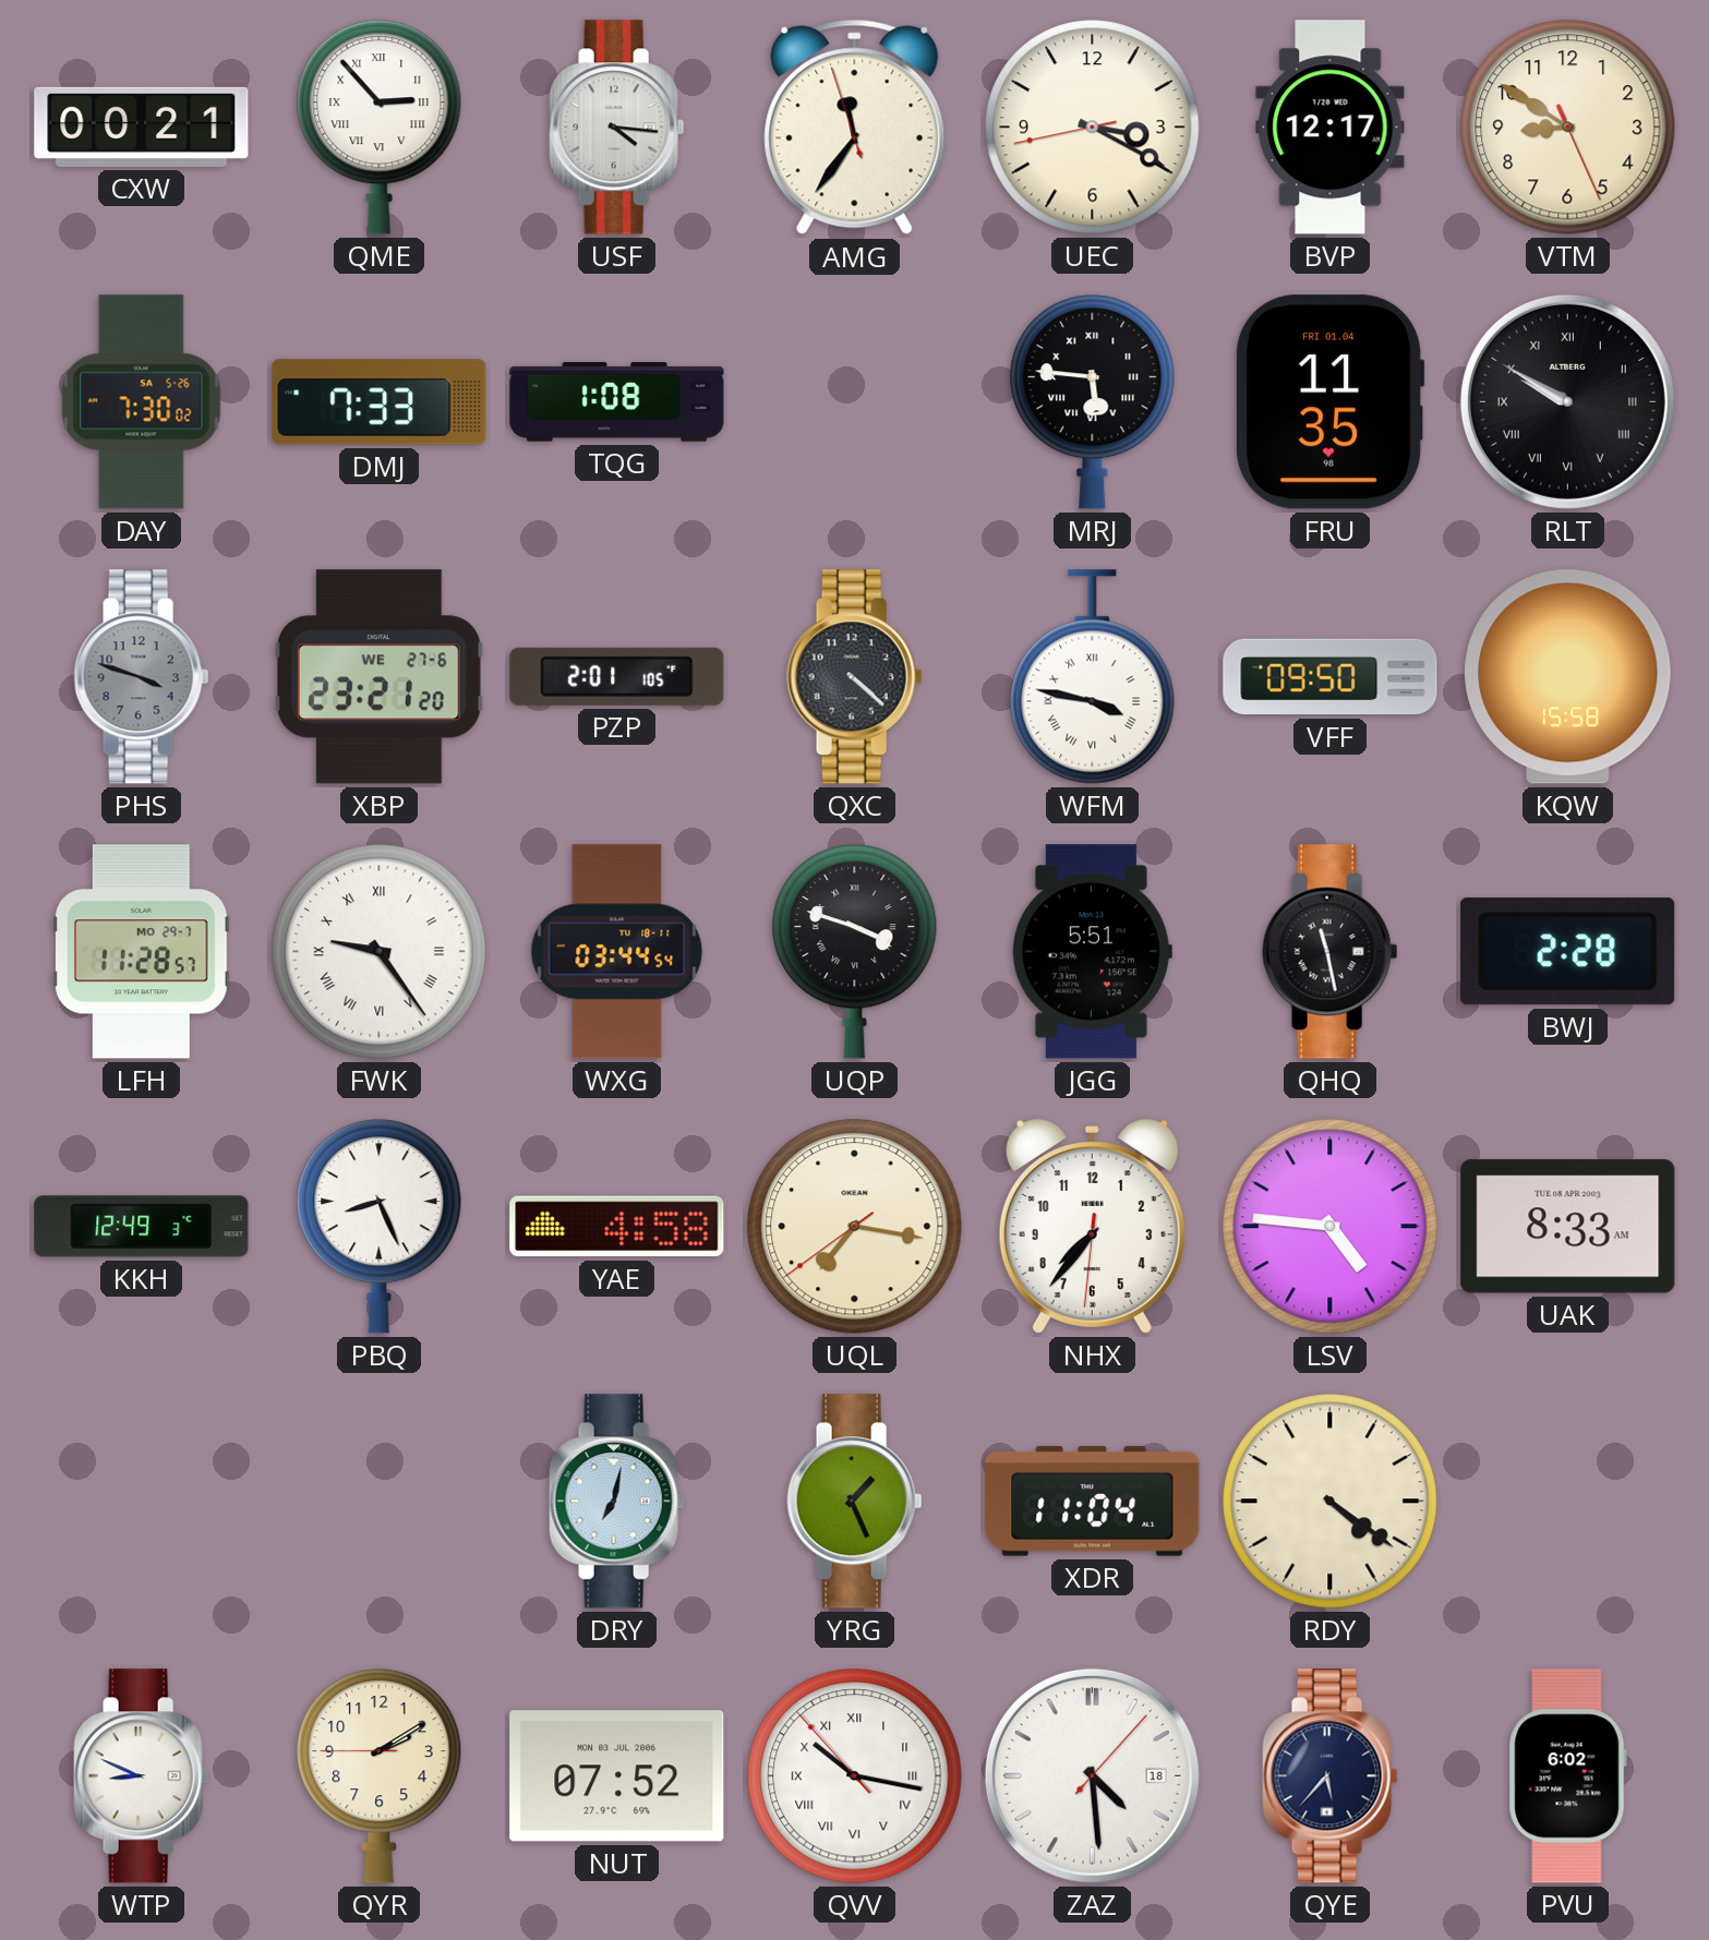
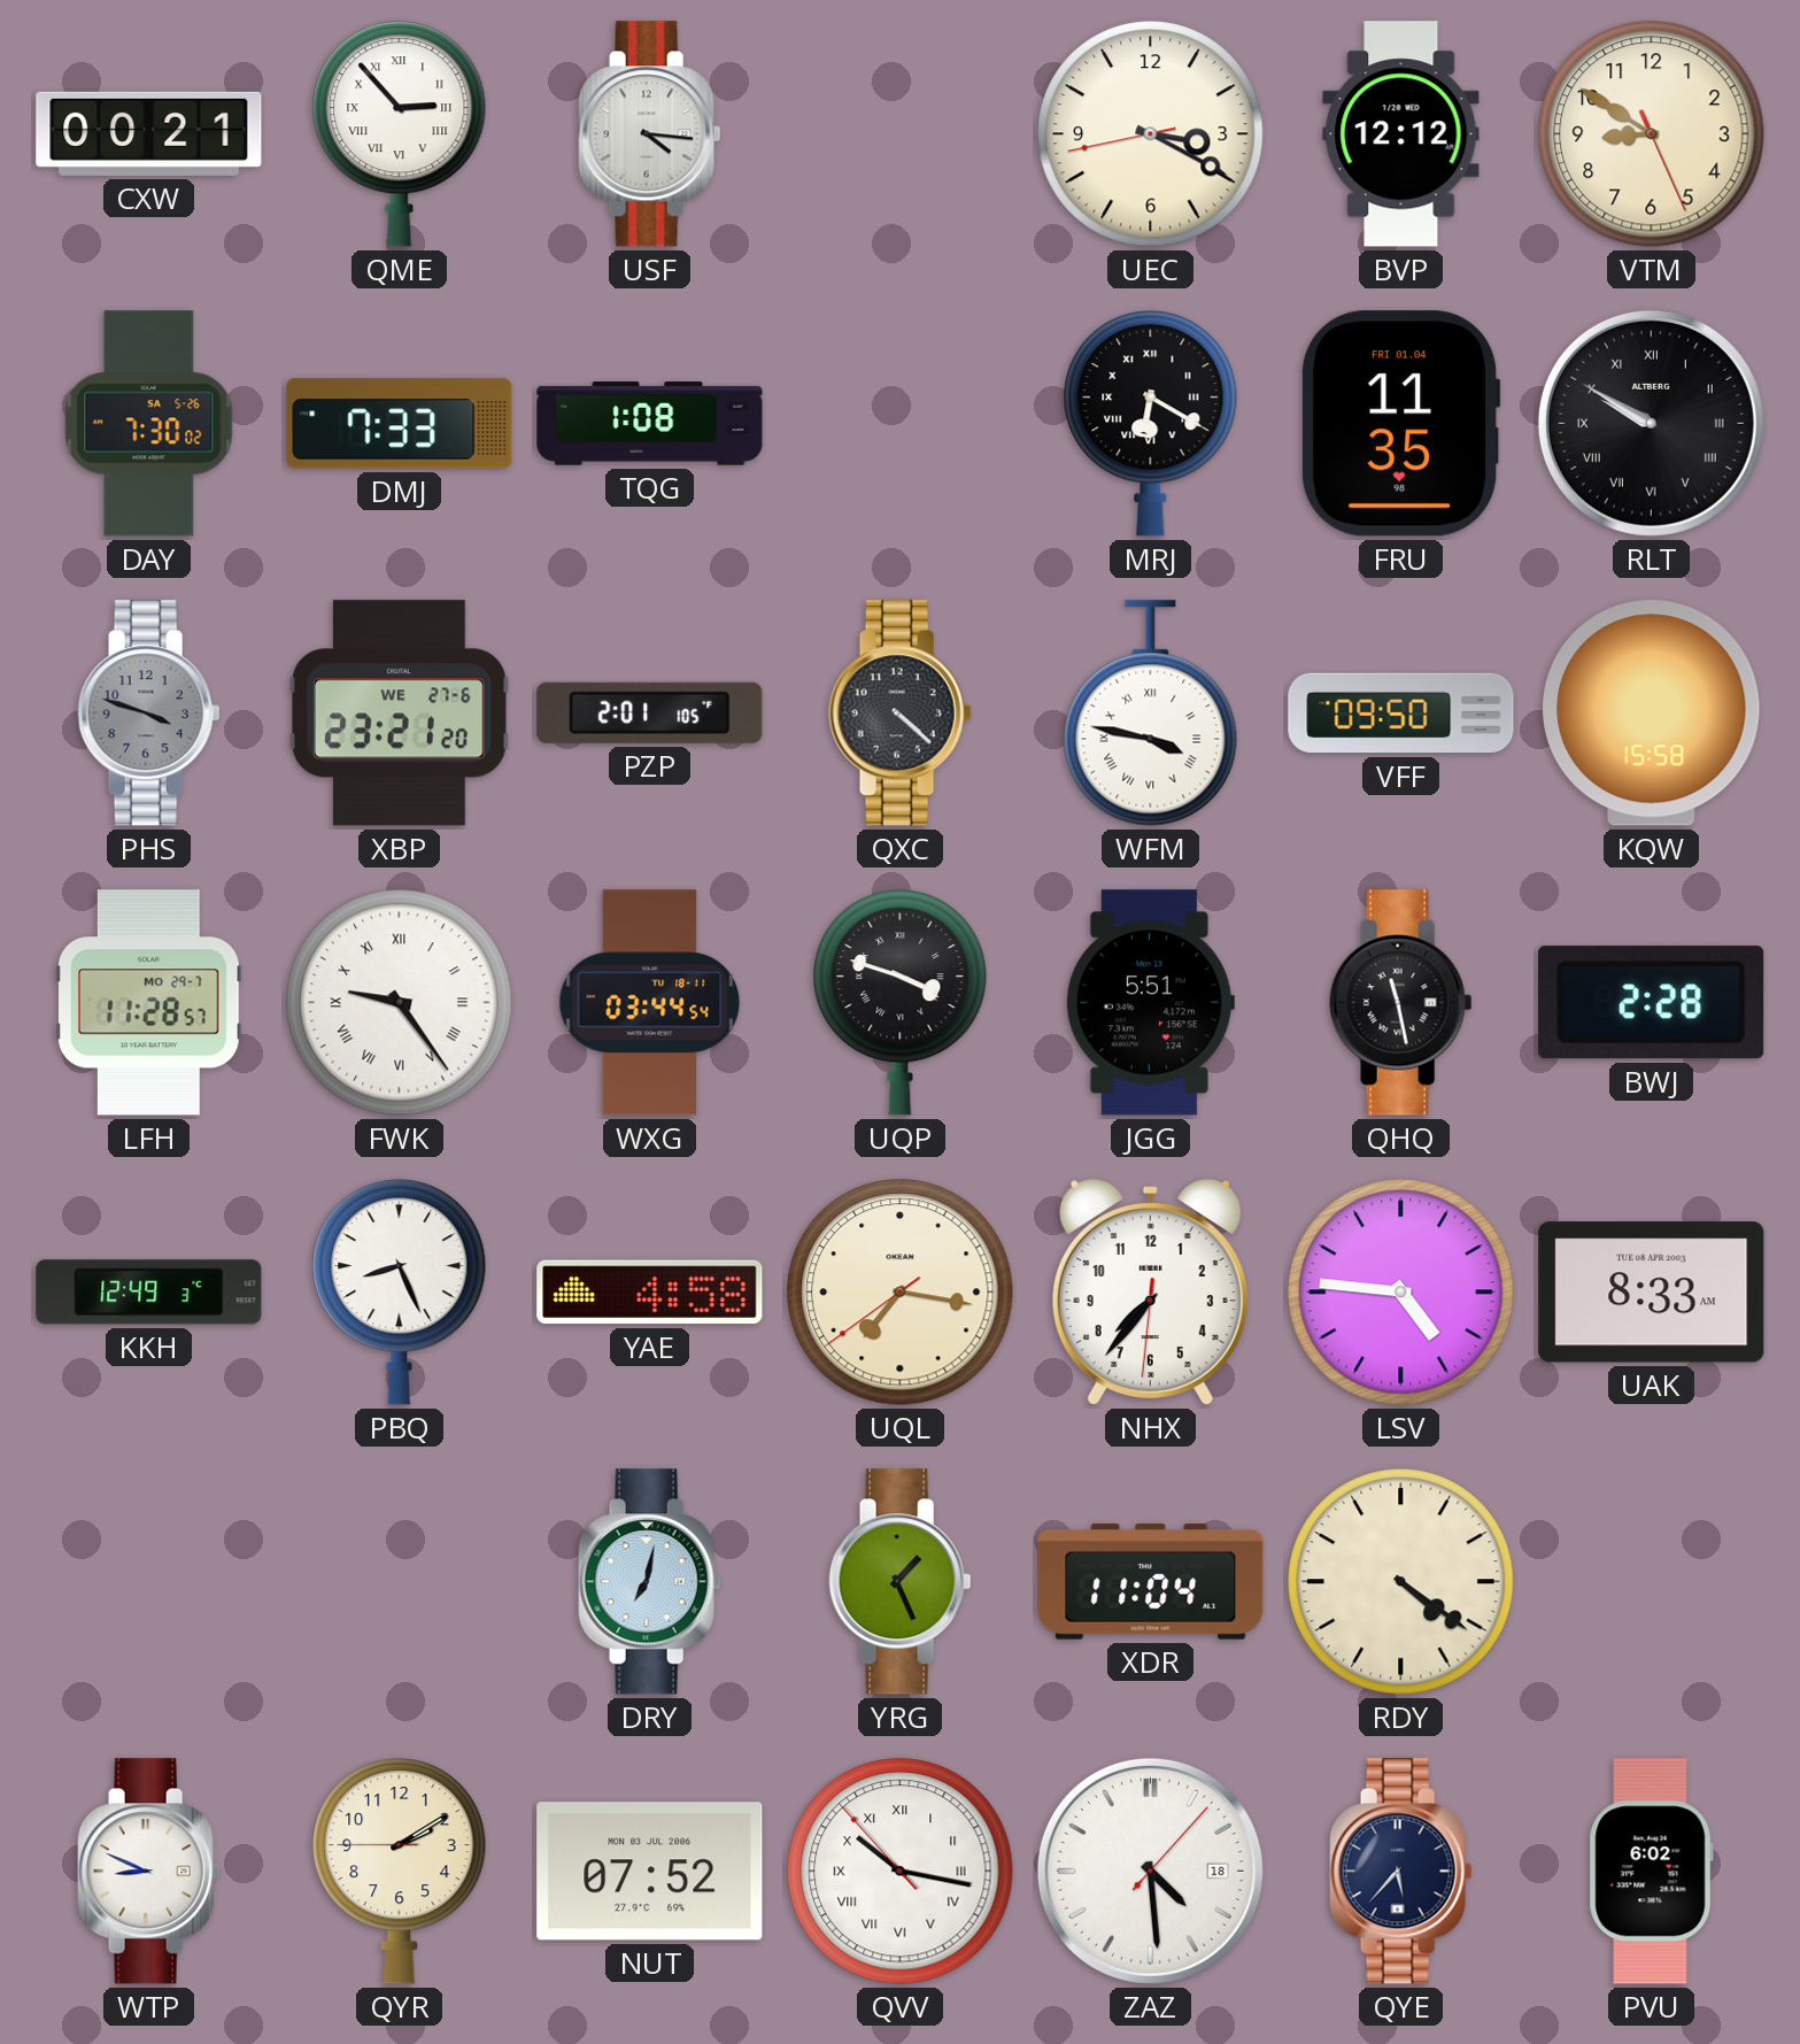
AMG: 11:35 -> none (855, 128)
BVP: 12:17 -> 12:12 (1401, 134)
MRJ: 5:46 -> 6:20 (1151, 424)
